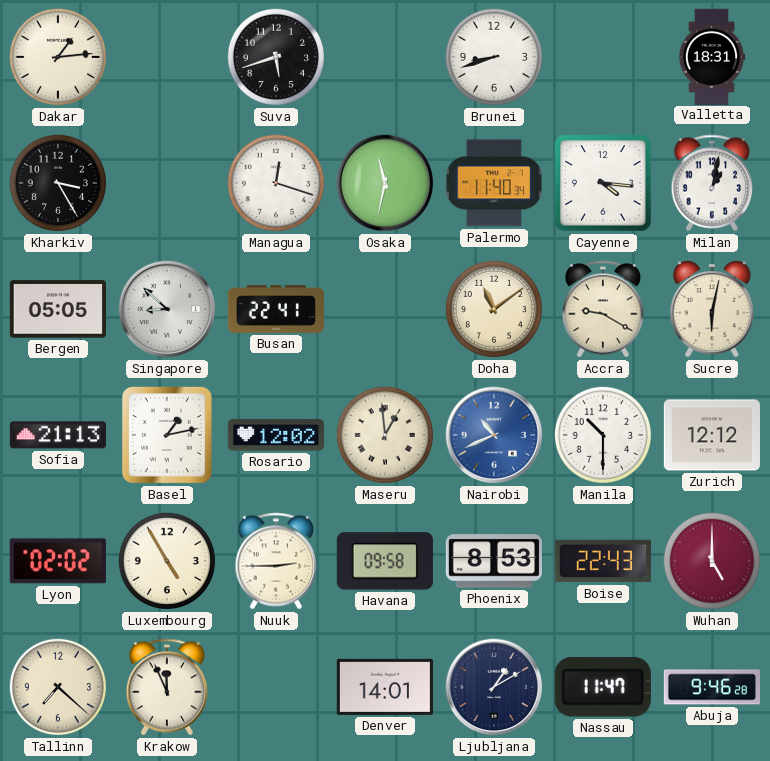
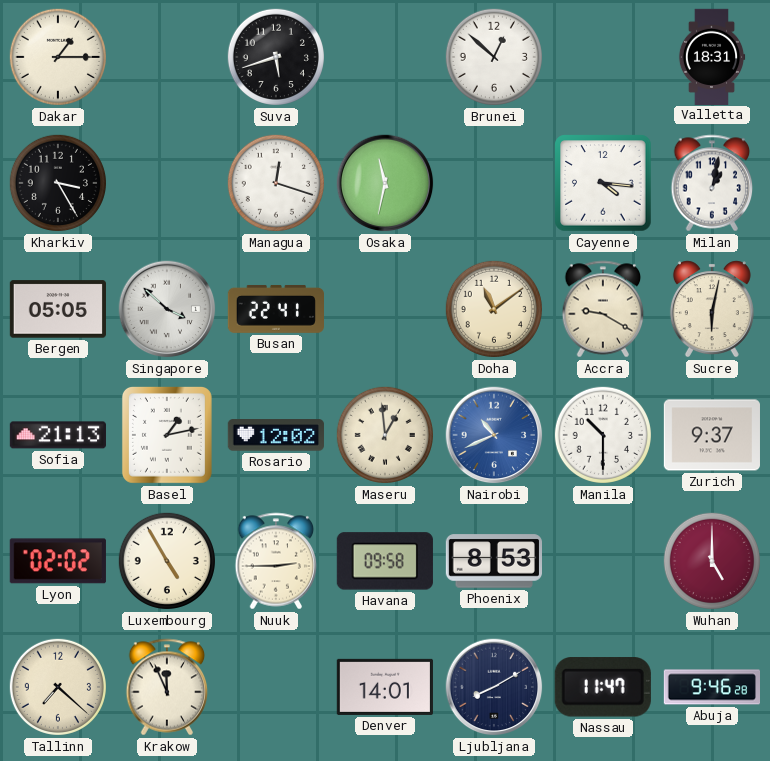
Dakar: 1:14 -> 1:15 (58, 57)
Brunei: 8:42 -> 12:52 (494, 57)
Palermo: 11:40 -> none (493, 183)
Singapore: 8:52 -> 3:52 (167, 309)
Zurich: 12:12 -> 9:37 (712, 435)
Boise: 22:43 -> none (603, 561)
Ljubljana: 1:10 -> 8:10 (494, 687)
